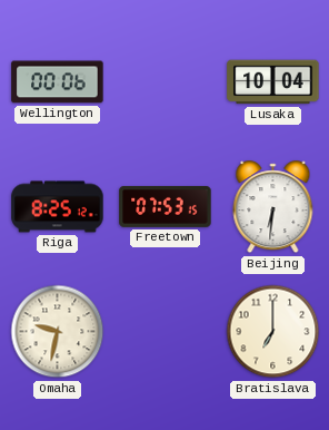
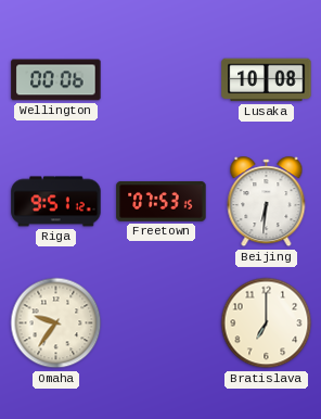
Lusaka: 10:04 -> 10:08 (267, 80)
Riga: 8:25 -> 9:51 (56, 202)
Omaha: 9:32 -> 9:36 (56, 323)
